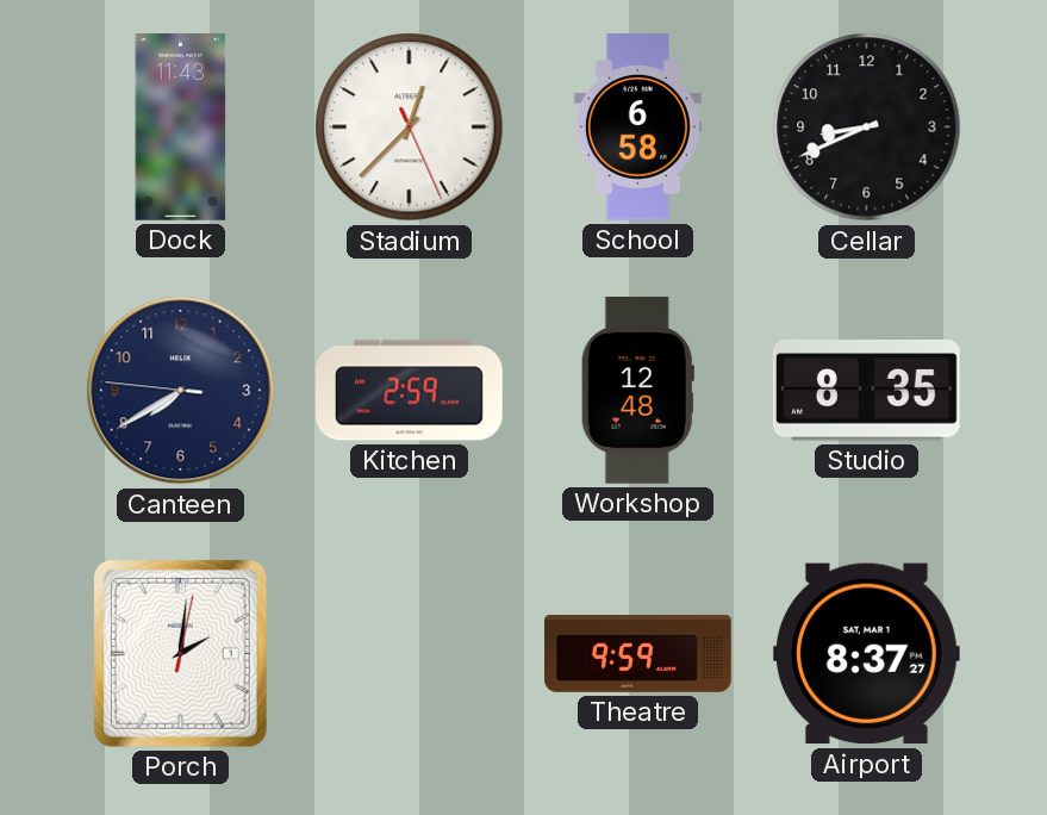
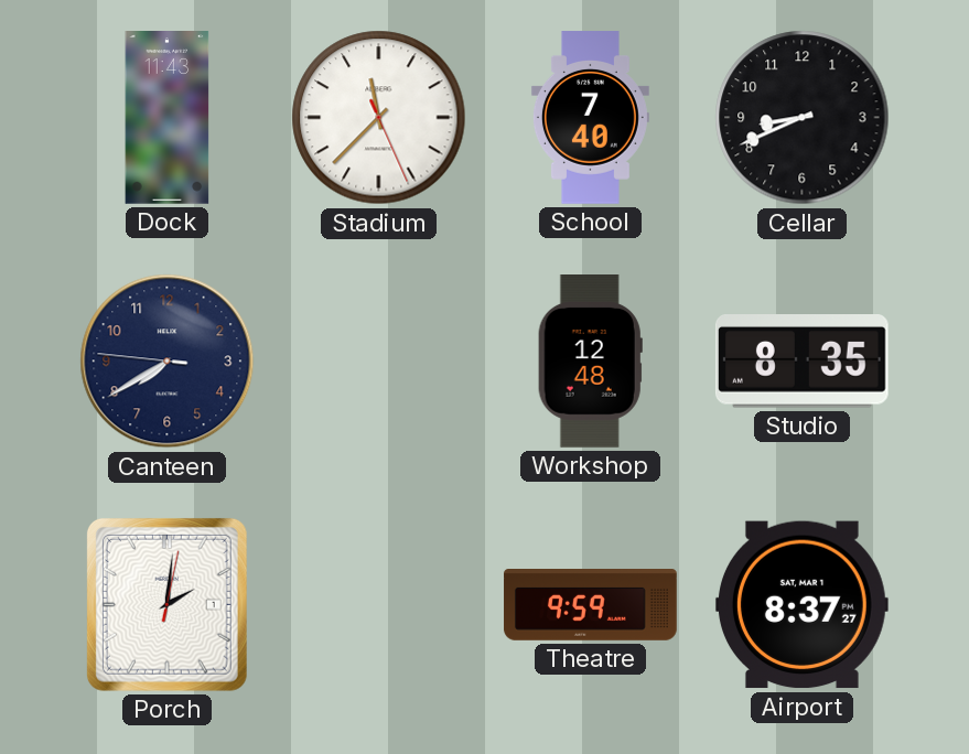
Stadium: 12:37 -> 11:37 (379, 118)
School: 6:58 -> 7:40 (590, 118)
Kitchen: 2:59 -> none (410, 391)
